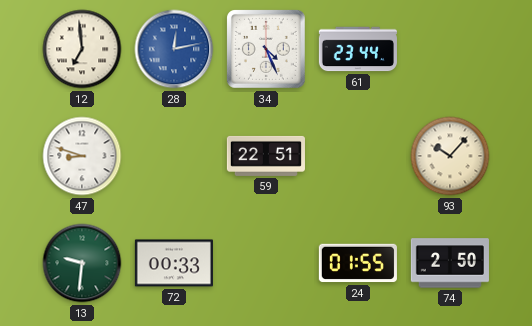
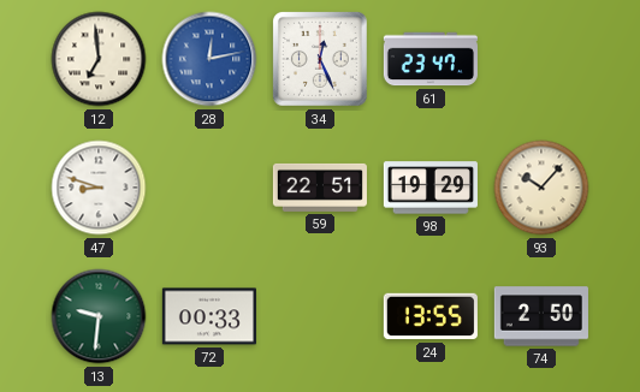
34: 4:26 -> 12:26 (320, 59)
61: 23:44 -> 23:47 (431, 59)
98: none -> 19:29 (431, 188)
24: 01:55 -> 13:55 (431, 316)
